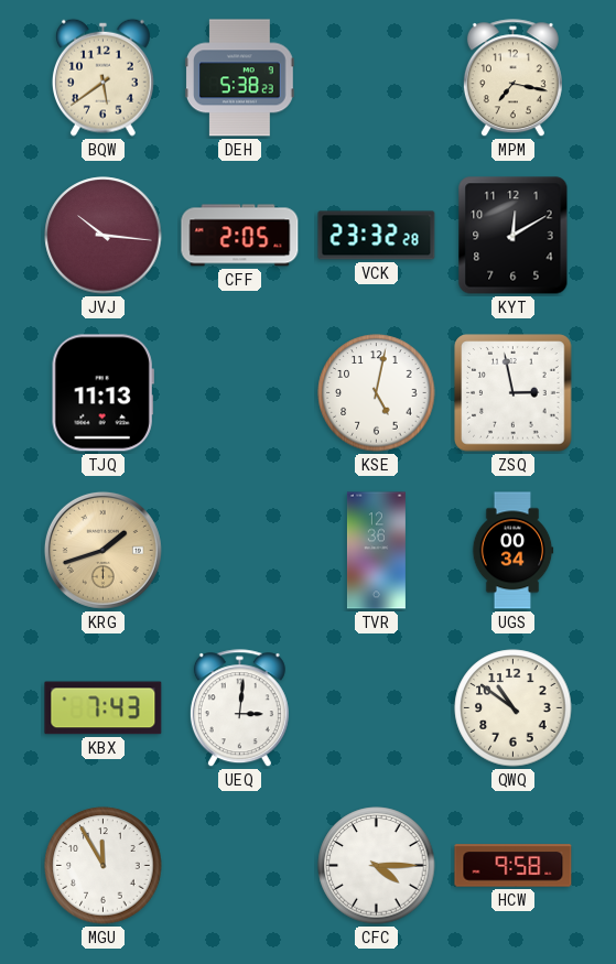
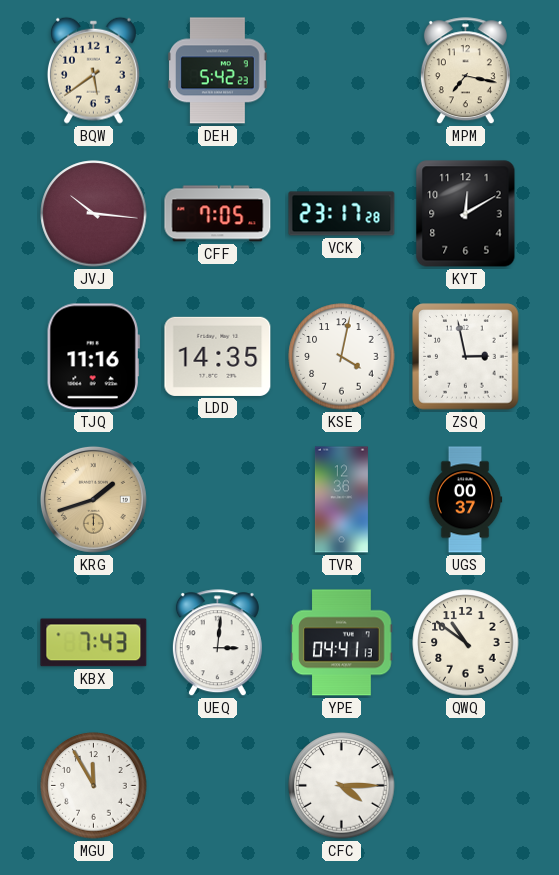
DEH: 5:38 -> 5:42 (217, 71)
CFF: 2:05 -> 7:05 (218, 214)
VCK: 23:32 -> 23:17 (342, 214)
TJQ: 11:13 -> 11:16 (93, 357)
LDD: none -> 14:35 (218, 356)
KSE: 5:02 -> 4:02 (342, 357)
UGS: 00:34 -> 00:37 (465, 500)
YPE: none -> 04:41 (342, 643)
HCW: 9:58 -> none (514, 866)
